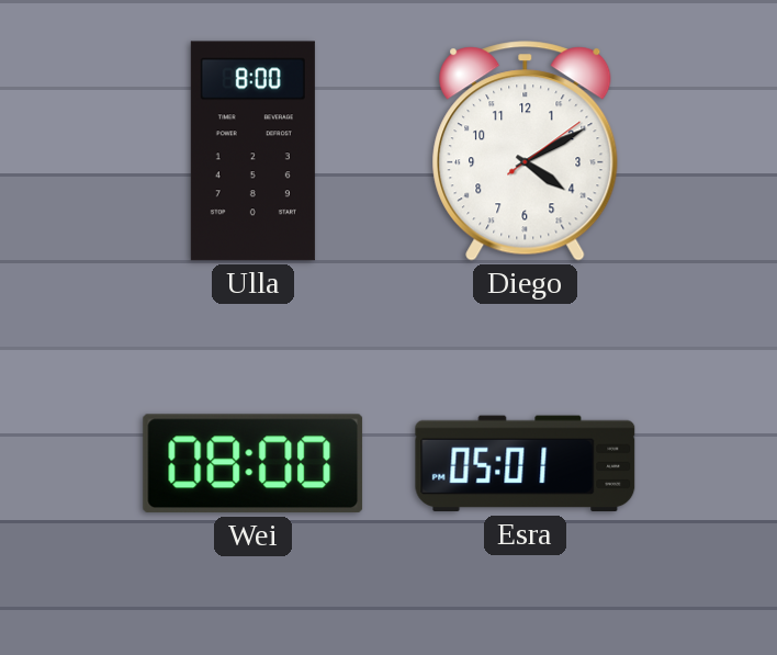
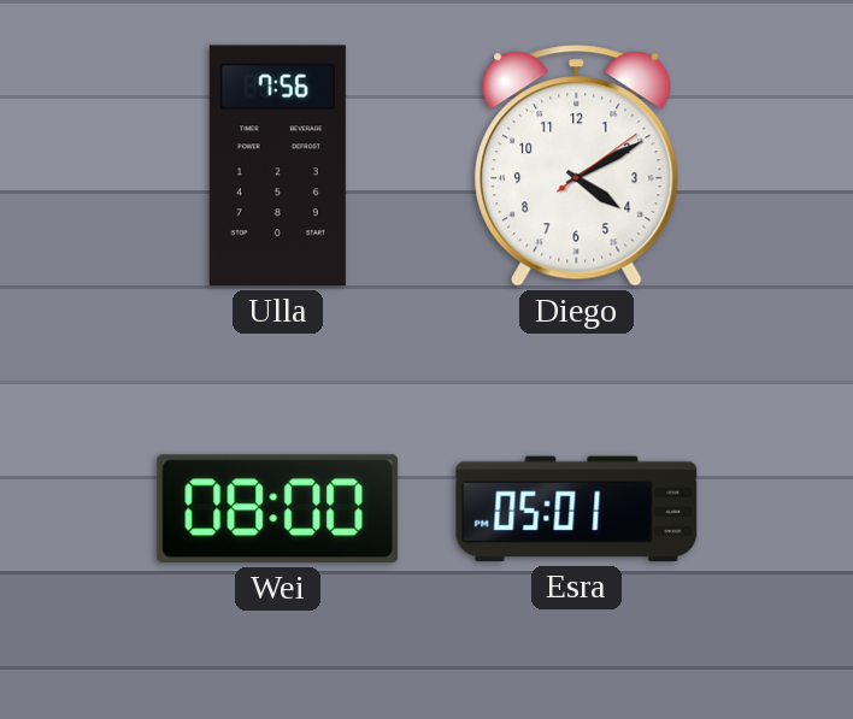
Ulla: 8:00 -> 7:56 (277, 166)
